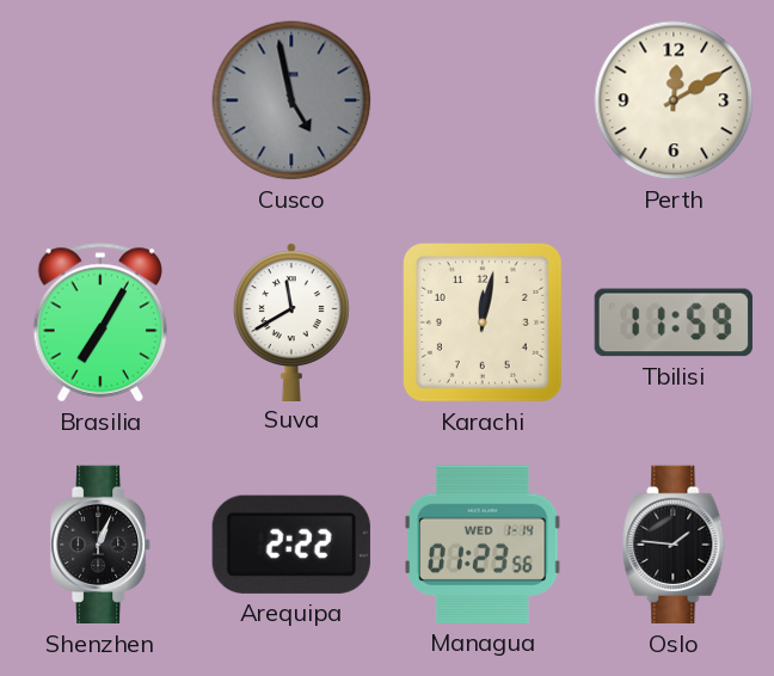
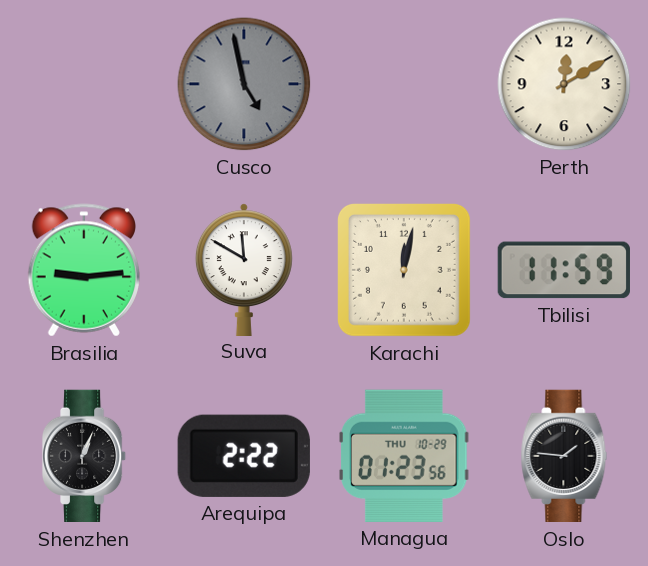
Brasilia: 7:05 -> 9:14 (83, 270)
Suva: 11:40 -> 11:50 (244, 269)
Managua date: WED 1-14 -> THU 10-29 (404, 456)
